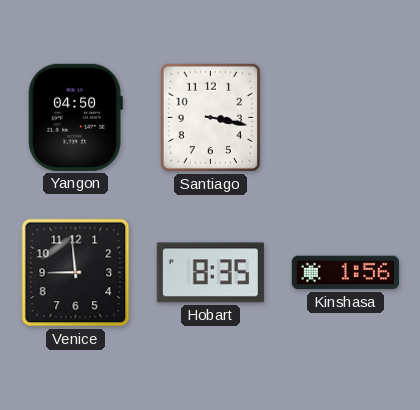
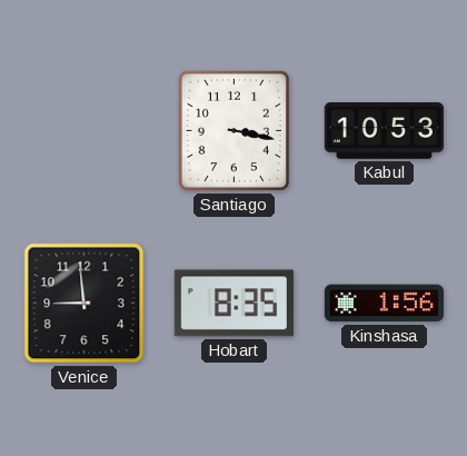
Yangon: 04:50 -> none (75, 117)
Kabul: none -> 10:53 (384, 131)
